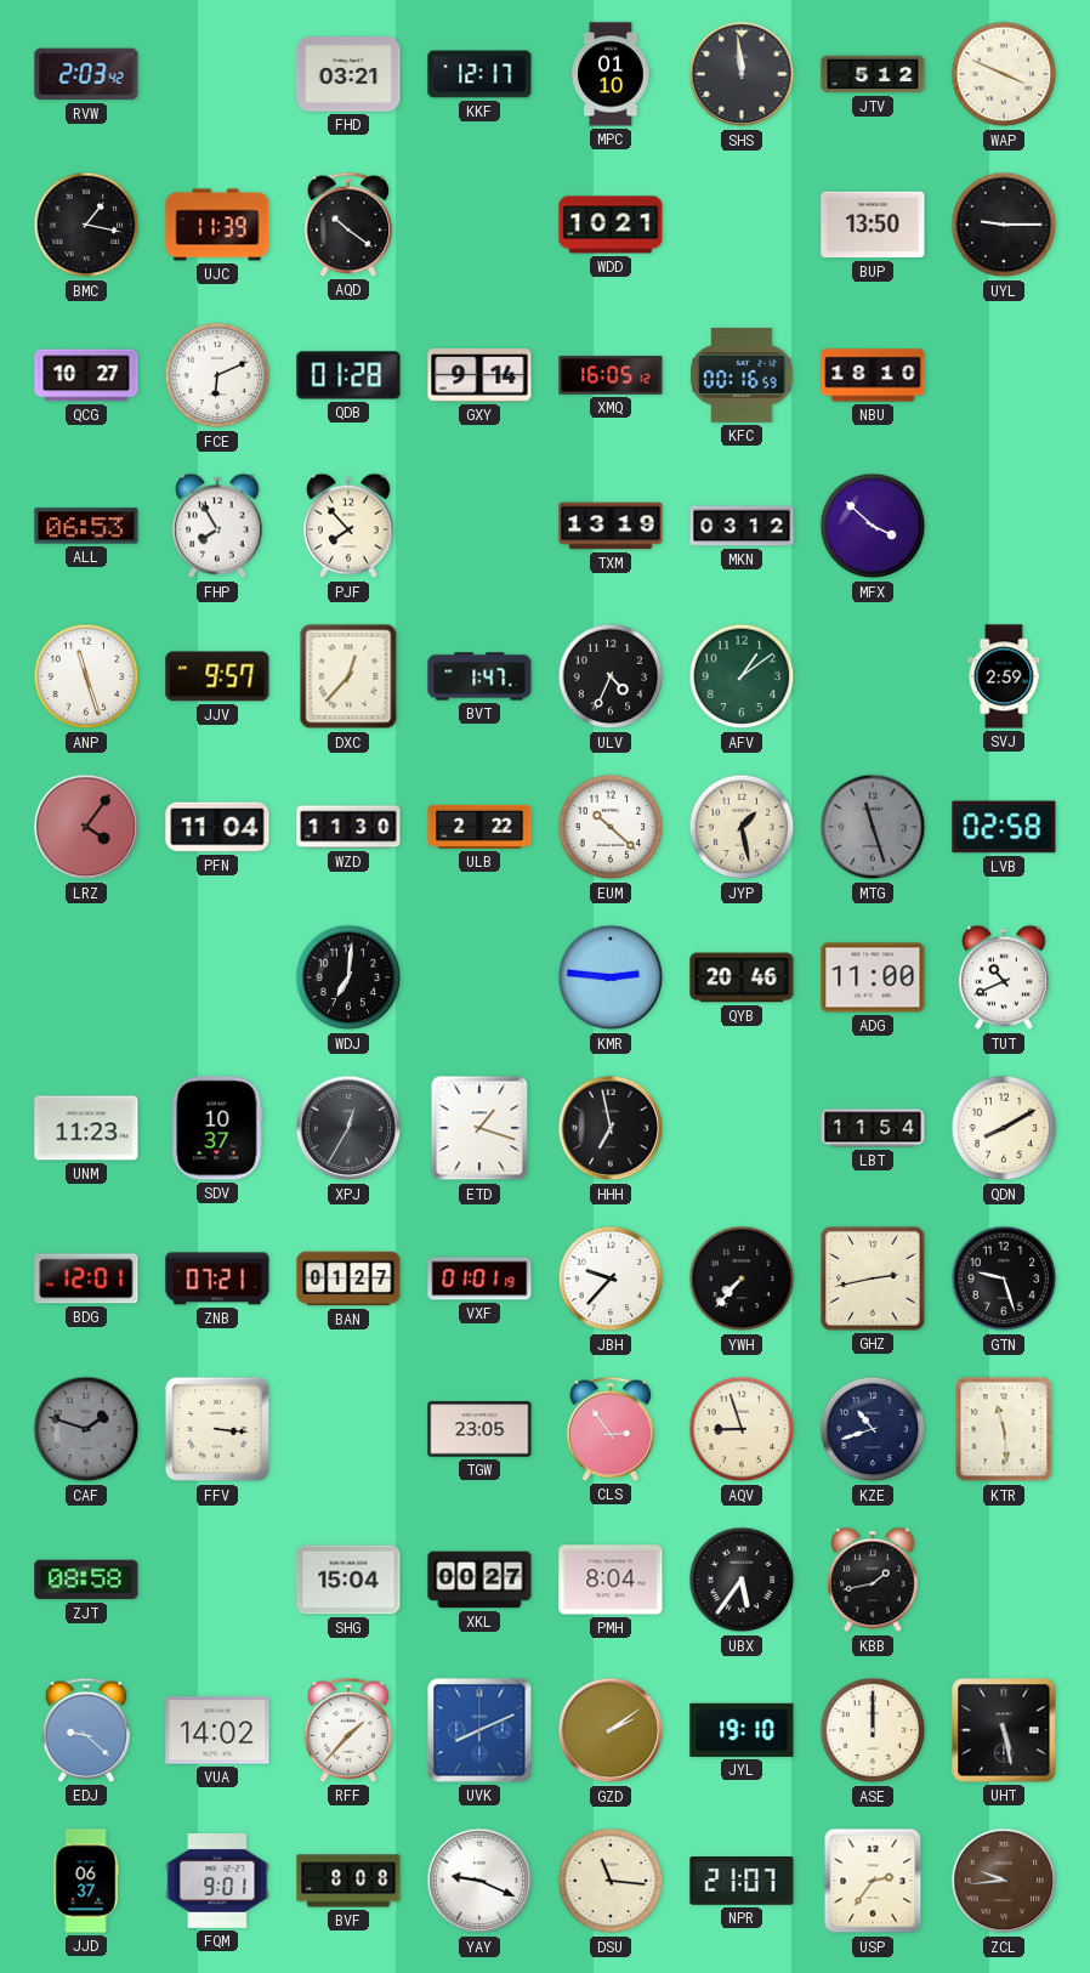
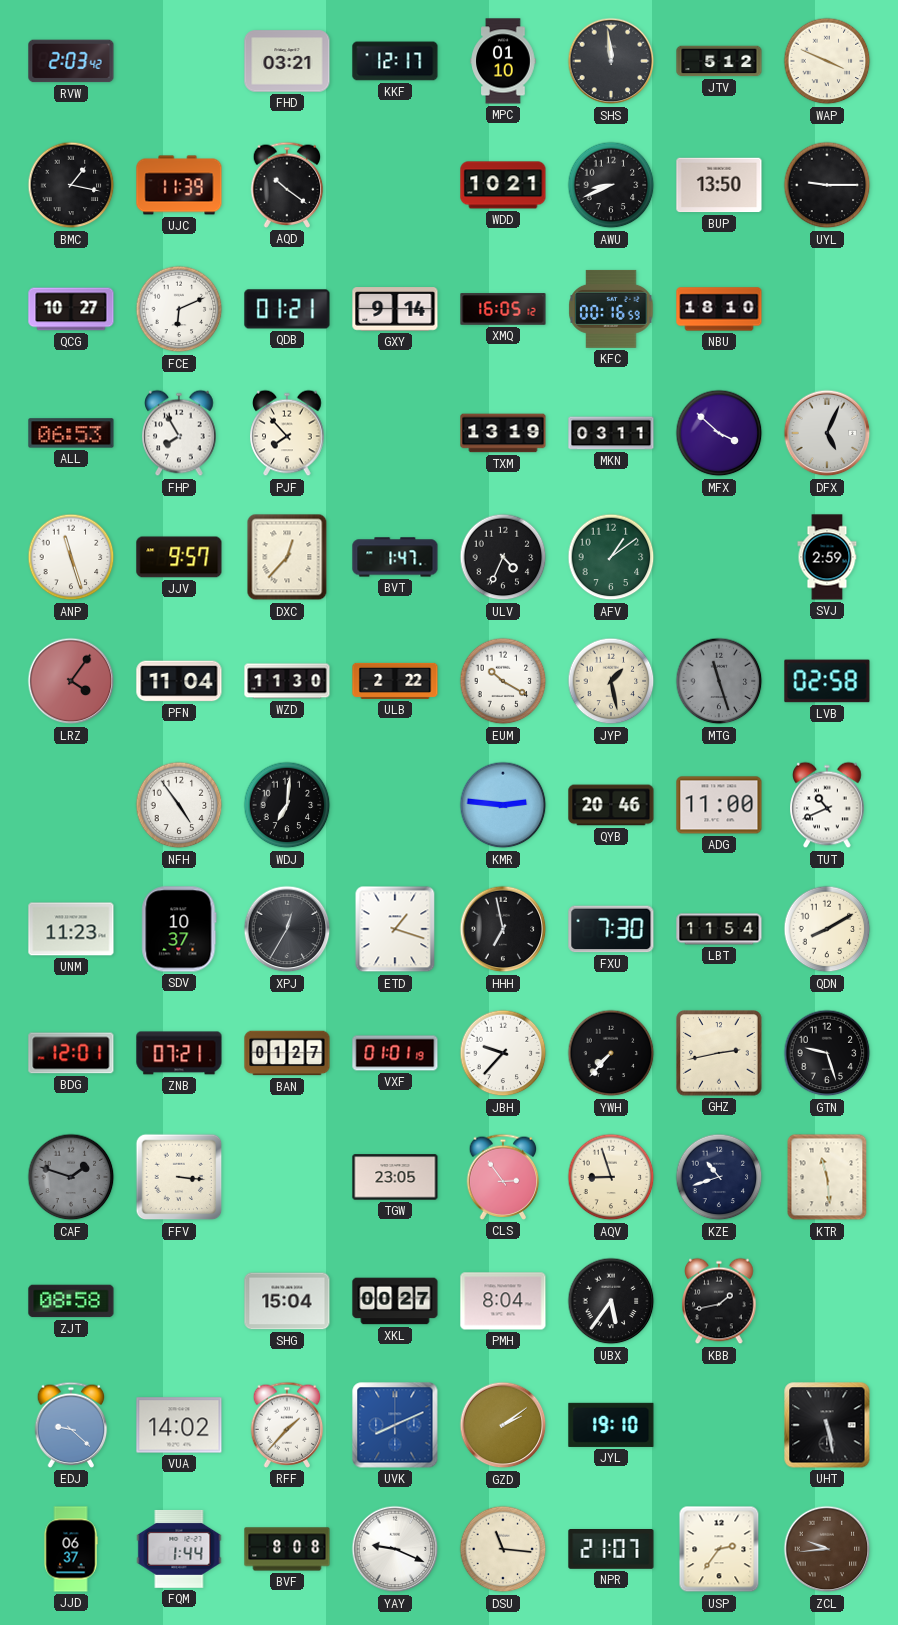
AWU: none -> 8:41 (611, 185)
QDB: 01:28 -> 01:21 (287, 309)
MKN: 03:12 -> 03:11 (611, 433)
DFX: none -> 5:04 (827, 433)
EUM: 10:22 -> 10:20 (503, 681)
NFH: none -> 4:54 (179, 805)
FXU: none -> 7:30 (611, 929)
ASE: 12:00 -> none (873, 1730)
FQM: 9:01 -> 1:44 (179, 1549)
